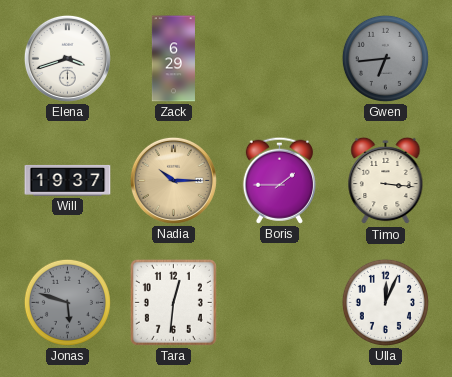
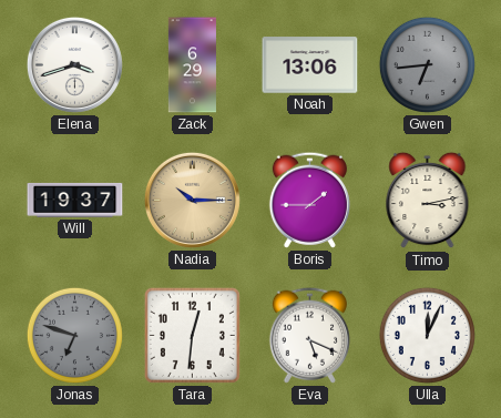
Noah: none -> 13:06 (310, 65)
Timo: 3:16 -> 3:13 (428, 201)
Jonas: 5:48 -> 6:48 (74, 335)
Eva: none -> 5:19 (309, 335)
